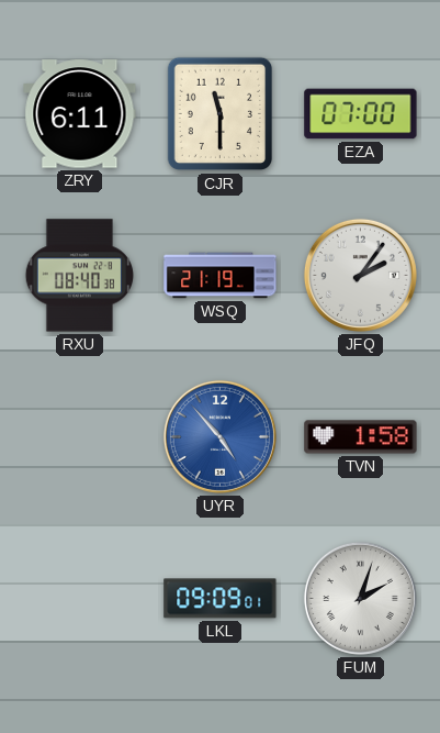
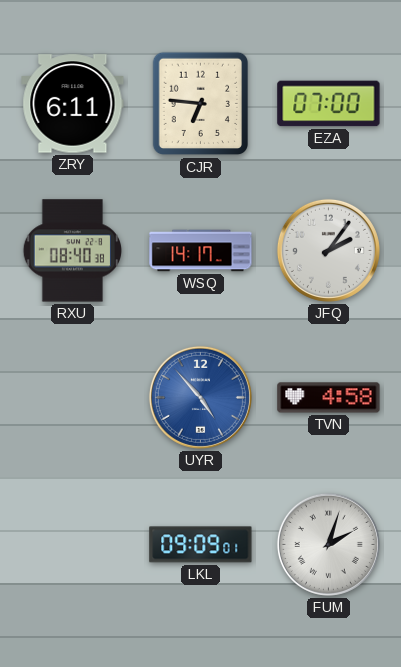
CJR: 11:30 -> 6:46 (200, 104)
WSQ: 21:19 -> 14:17 (201, 251)
TVN: 1:58 -> 4:58 (329, 398)
